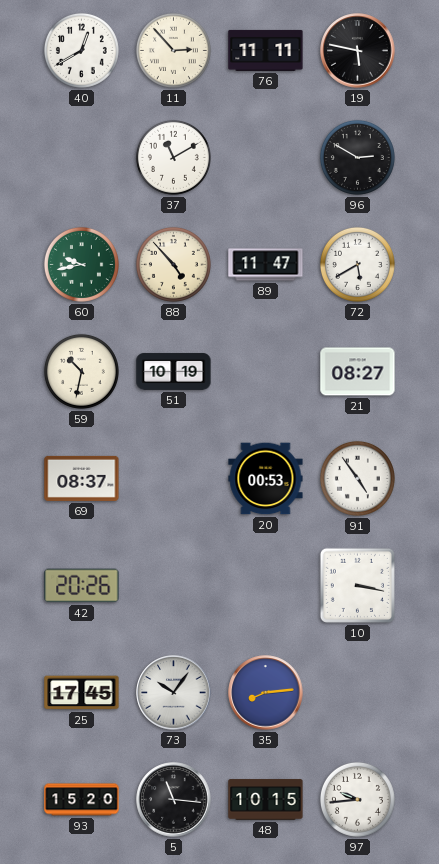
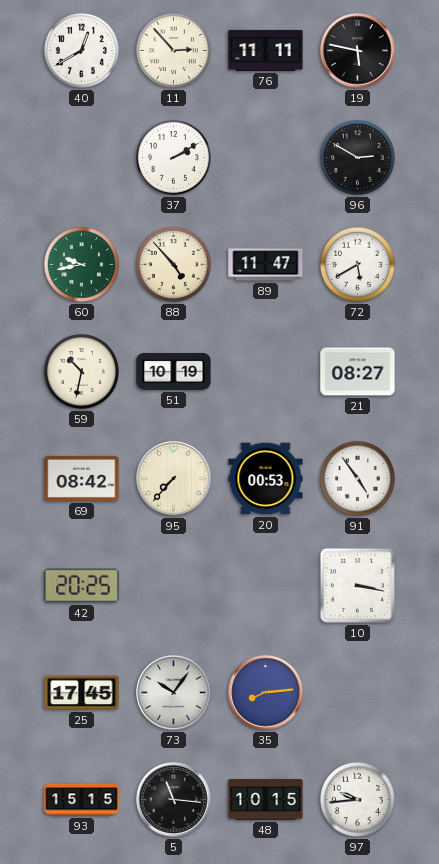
37: 11:10 -> 2:10 (173, 157)
69: 08:37 -> 08:42 (82, 478)
95: none -> 7:37 (174, 479)
42: 20:26 -> 20:25 (82, 586)
93: 15:20 -> 15:15 (82, 800)
